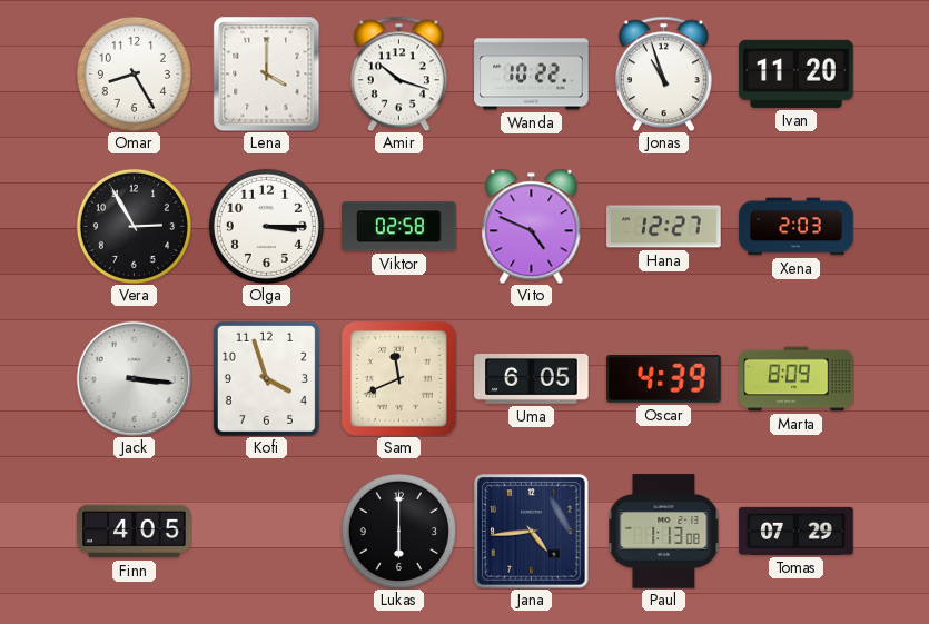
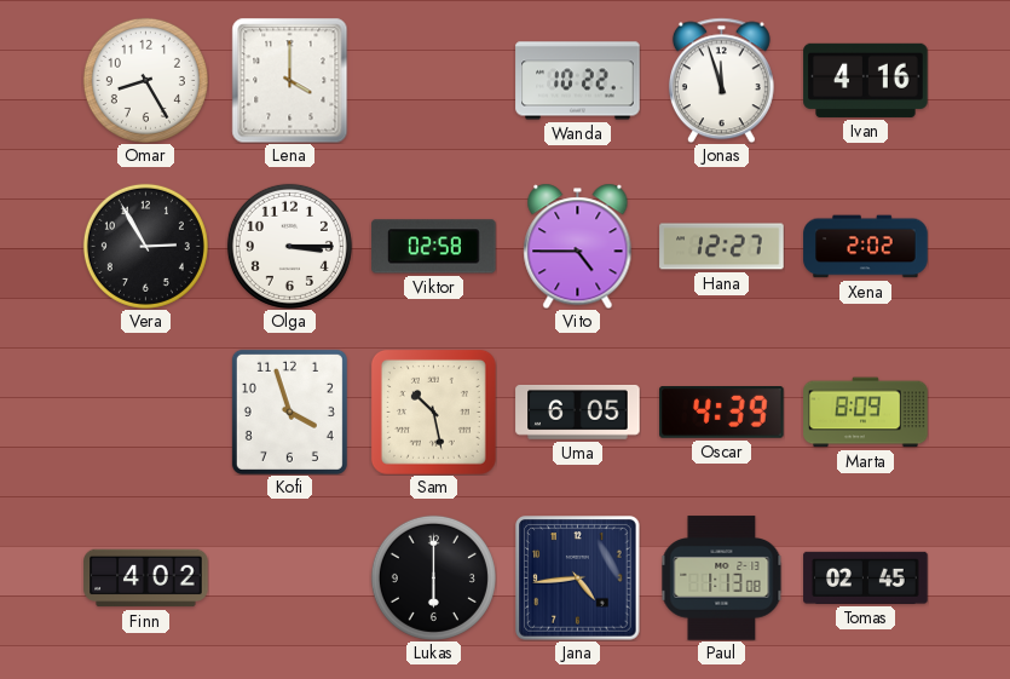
Amir: 10:18 -> none (398, 73)
Jonas: 10:57 -> 11:57 (721, 80)
Ivan: 11:20 -> 4:16 (866, 80)
Vito: 4:49 -> 4:45 (578, 246)
Xena: 2:03 -> 2:02 (866, 247)
Jack: 3:16 -> none (134, 378)
Sam: 11:41 -> 10:28 (433, 412)
Finn: 4:05 -> 4:02 (146, 579)
Tomas: 07:29 -> 02:45 (866, 577)
